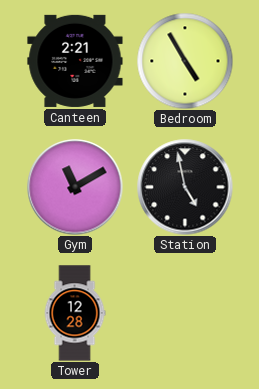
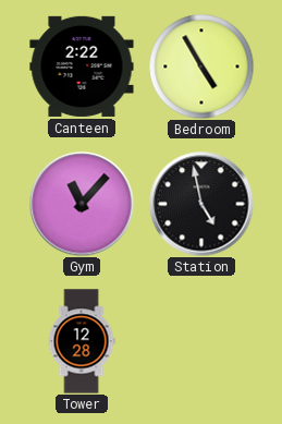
Canteen: 2:21 -> 2:22 (82, 66)
Gym: 11:10 -> 11:07 (82, 204)
